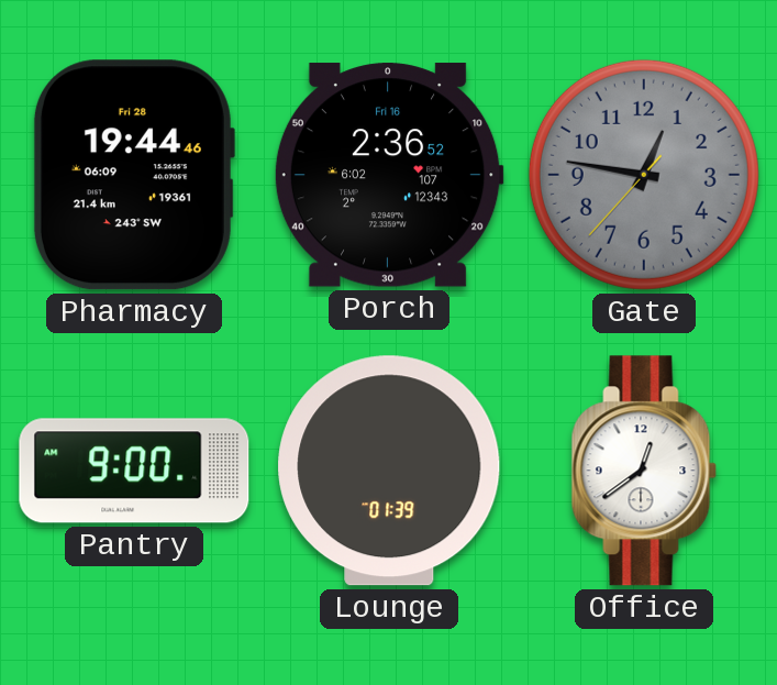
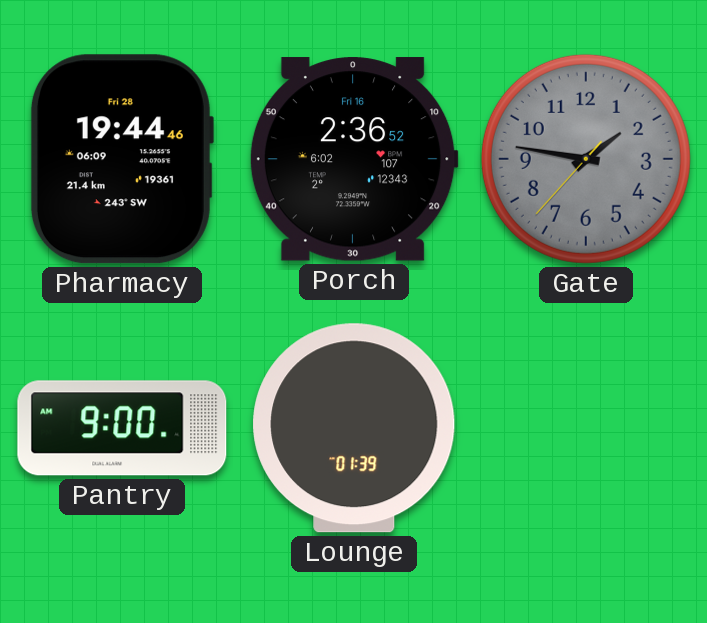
Gate: 12:46 -> 1:46 (586, 159)
Office: 12:39 -> none (644, 471)
